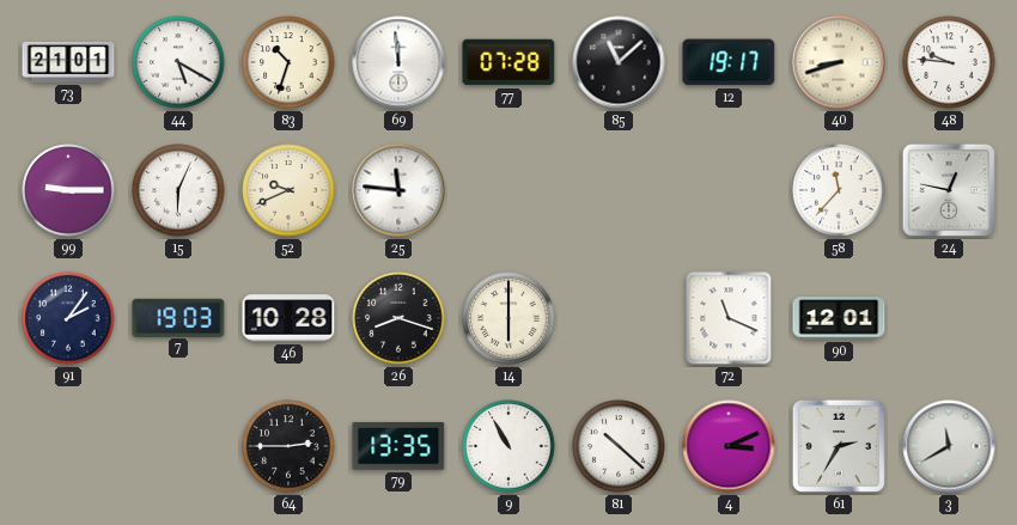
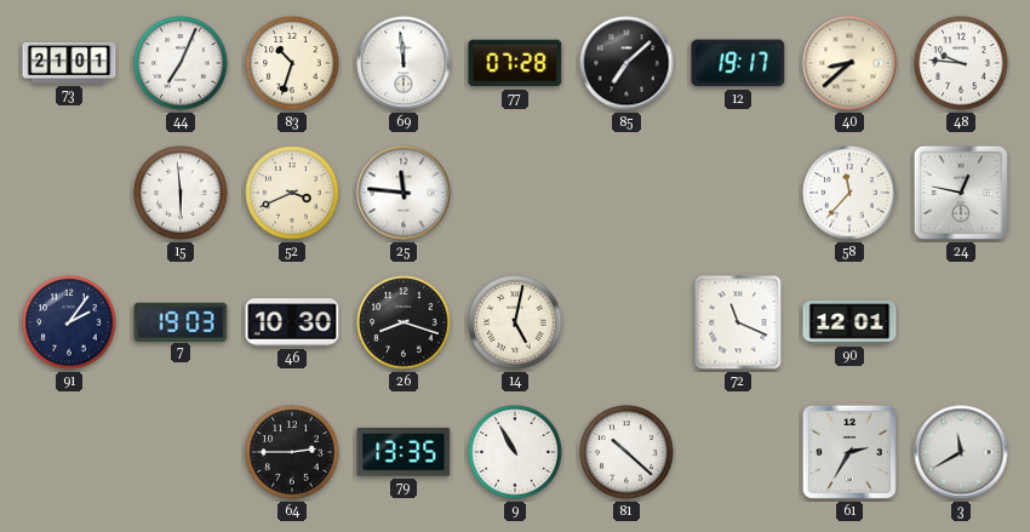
44: 5:20 -> 7:04 (181, 63)
85: 11:08 -> 7:08 (626, 63)
40: 8:42 -> 8:38 (849, 63)
99: 9:15 -> none (68, 190)
15: 6:04 -> 5:59 (181, 193)
52: 9:41 -> 3:41 (292, 193)
46: 10:28 -> 10:30 (292, 322)
14: 6:00 -> 5:02 (515, 322)
4: 3:11 -> none (729, 446)
